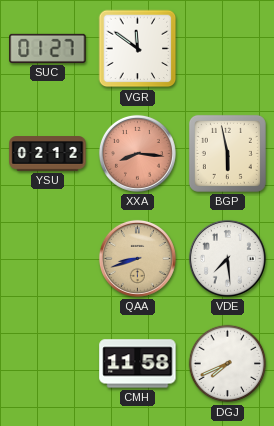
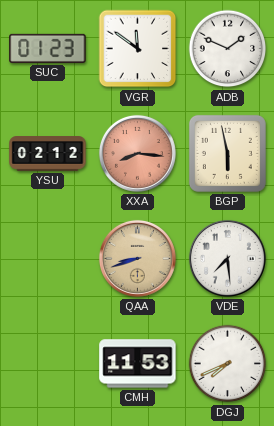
SUC: 01:27 -> 01:23 (48, 48)
ADB: none -> 1:49 (228, 49)
CMH: 11:58 -> 11:53 (138, 364)
